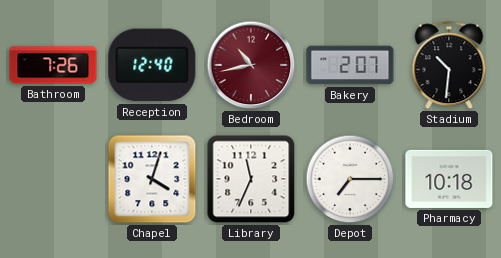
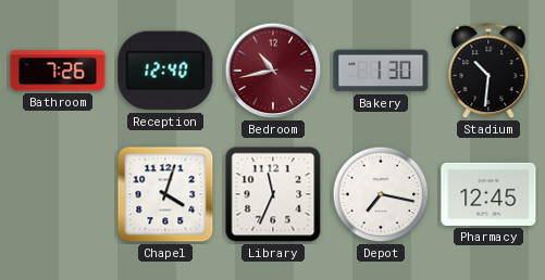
Bakery: 2:07 -> 1:30 (381, 71)
Depot: 7:15 -> 7:17 (381, 194)
Pharmacy: 10:18 -> 12:45 (488, 194)
